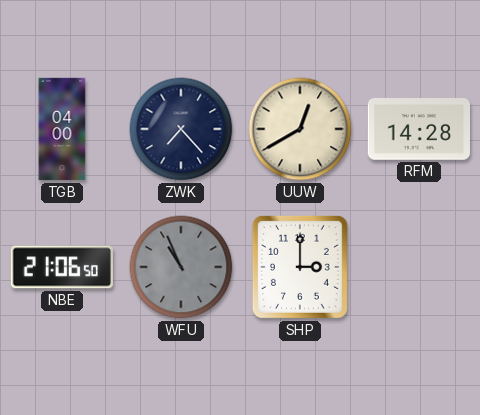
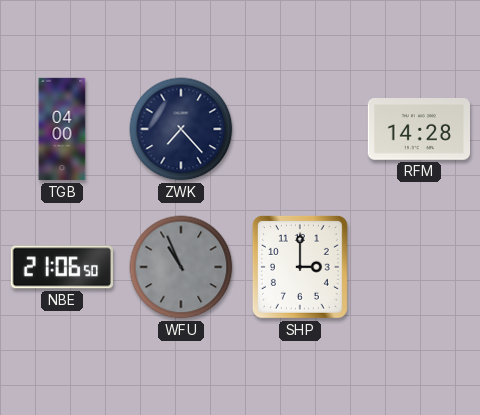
UUW: 12:40 -> none (300, 129)
